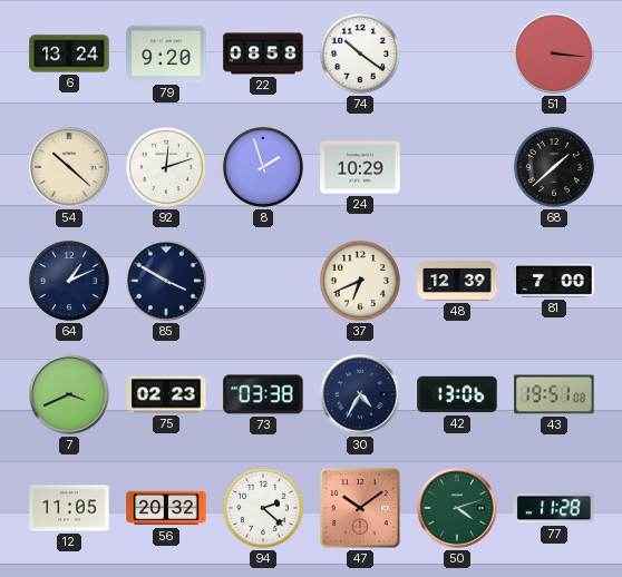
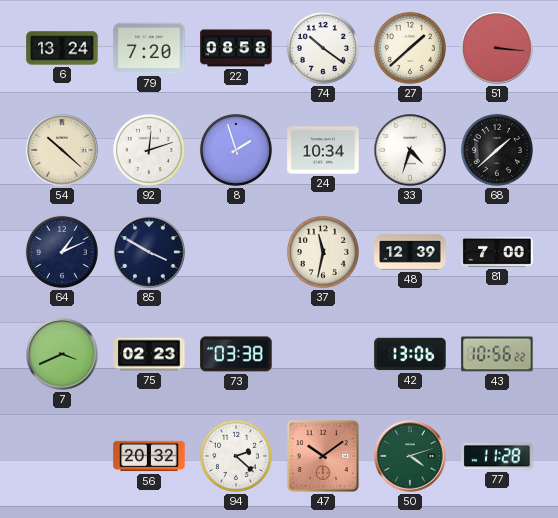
79: 9:20 -> 7:20 (149, 48)
27: none -> 1:38 (410, 48)
24: 10:29 -> 10:34 (323, 150)
33: none -> 4:33 (410, 150)
37: 6:41 -> 11:32 (323, 252)
30: 4:35 -> none (360, 394)
43: 19:51 -> 10:56 (497, 354)
12: 11:05 -> none (69, 508)
